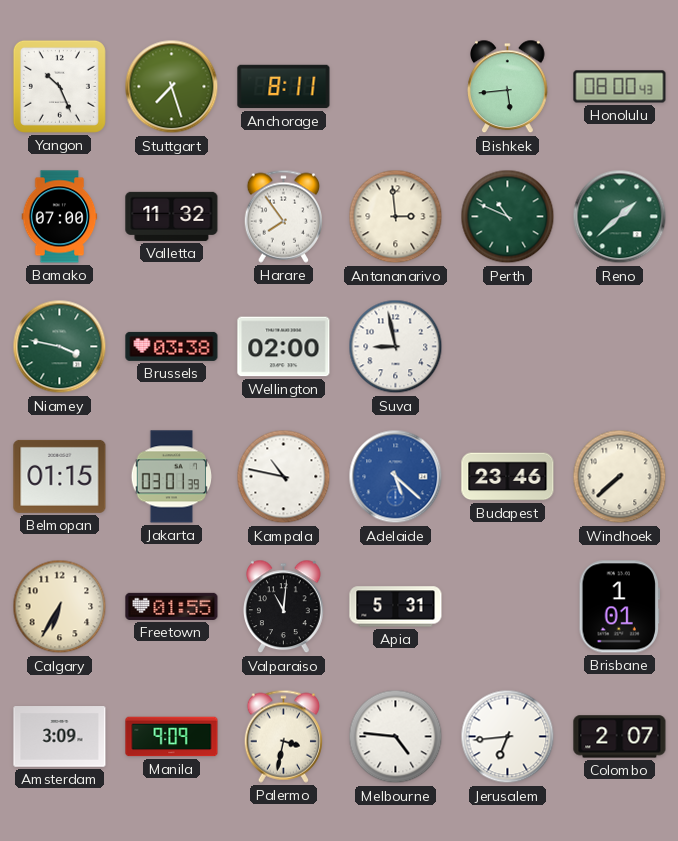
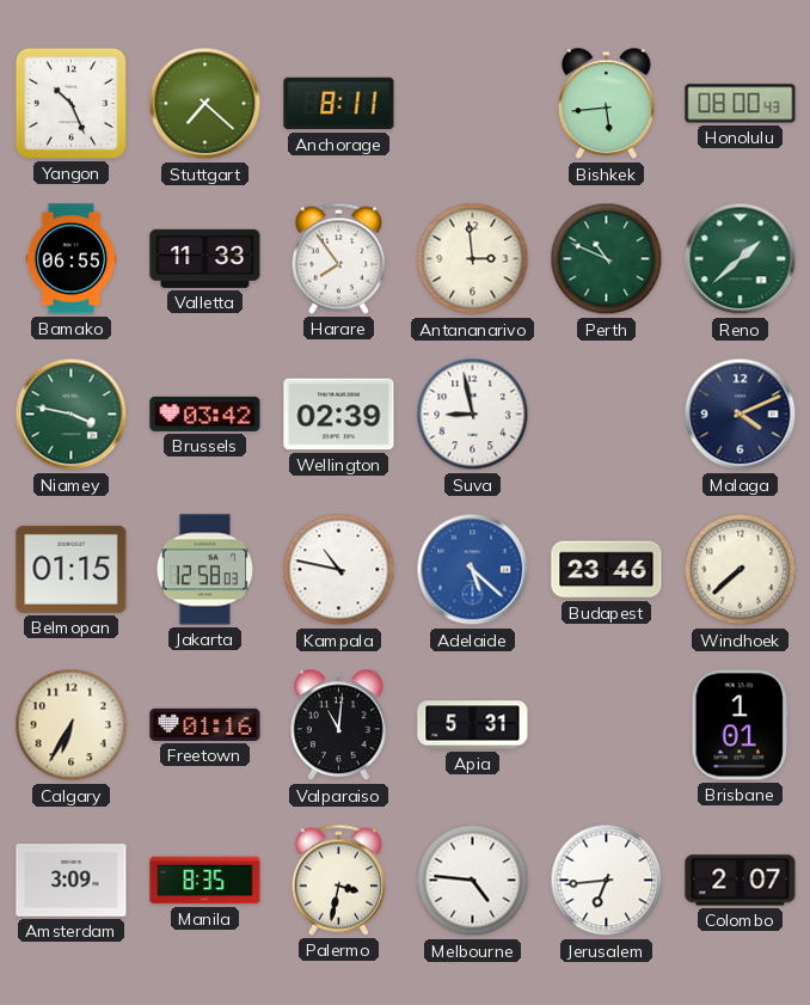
Stuttgart: 7:27 -> 7:22 (205, 104)
Bamako: 07:00 -> 06:55 (72, 259)
Valletta: 11:32 -> 11:33 (205, 258)
Brussels: 03:38 -> 03:42 (205, 413)
Wellington: 02:00 -> 02:39 (339, 415)
Malaga: none -> 4:11 (741, 415)
Jakarta: 03:01 -> 12:58 (204, 570)
Freetown: 01:55 -> 01:16 (205, 724)
Manila: 9:09 -> 8:35 (205, 881)
